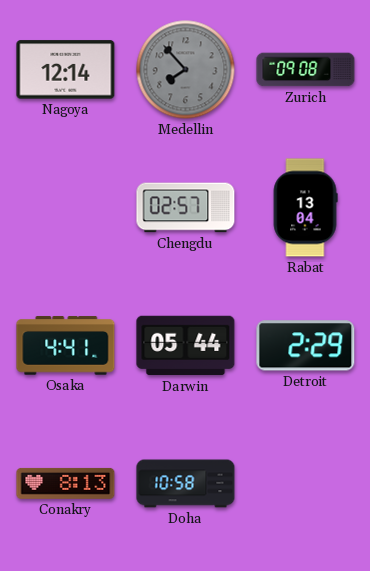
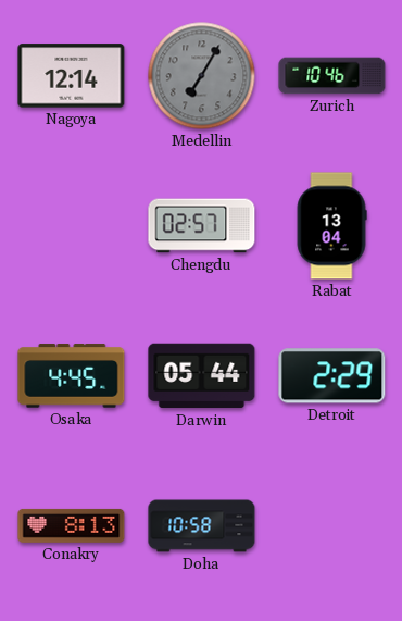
Medellin: 7:53 -> 7:05 (202, 76)
Zurich: 09:08 -> 10:46 (332, 76)
Osaka: 4:41 -> 4:45 (72, 376)
